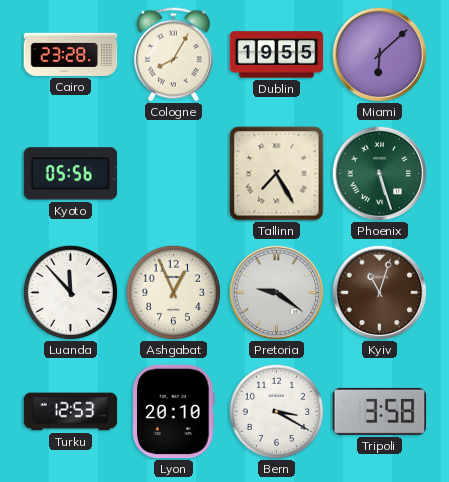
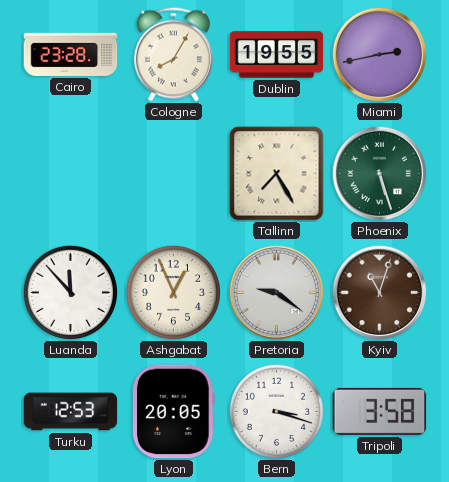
Miami: 6:08 -> 2:43 (379, 54)
Kyoto: 05:56 -> none (71, 174)
Lyon: 20:10 -> 20:05 (174, 412)
Bern: 3:20 -> 3:18 (276, 411)
